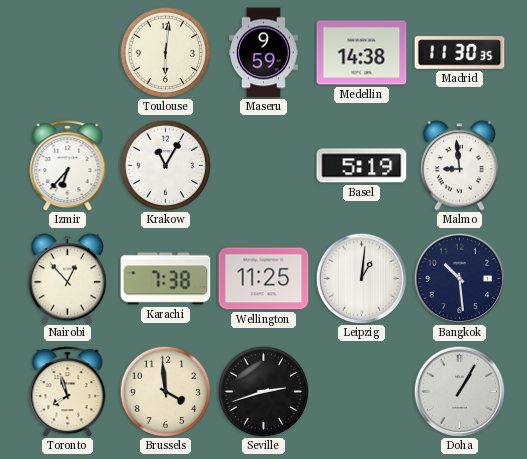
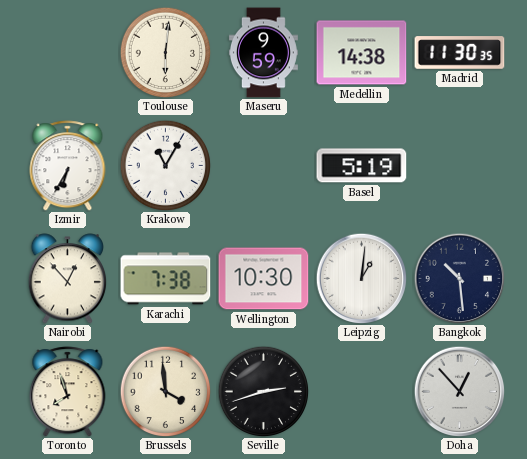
Izmir: 6:37 -> 6:35 (68, 166)
Malmo: 8:59 -> none (460, 166)
Wellington: 11:25 -> 10:30 (264, 279)
Doha: 1:05 -> 12:53 (459, 391)
